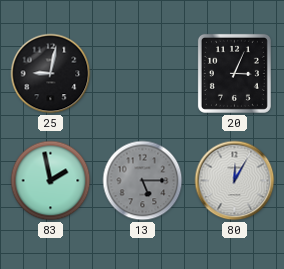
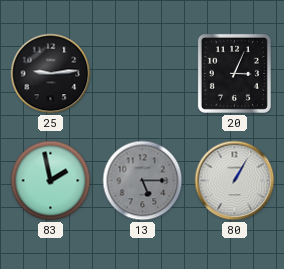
25: 9:02 -> 9:14 (51, 74)
80: 12:05 -> 1:05 (235, 181)
